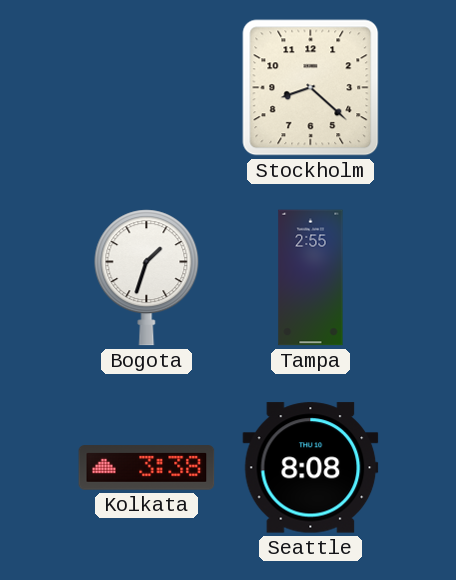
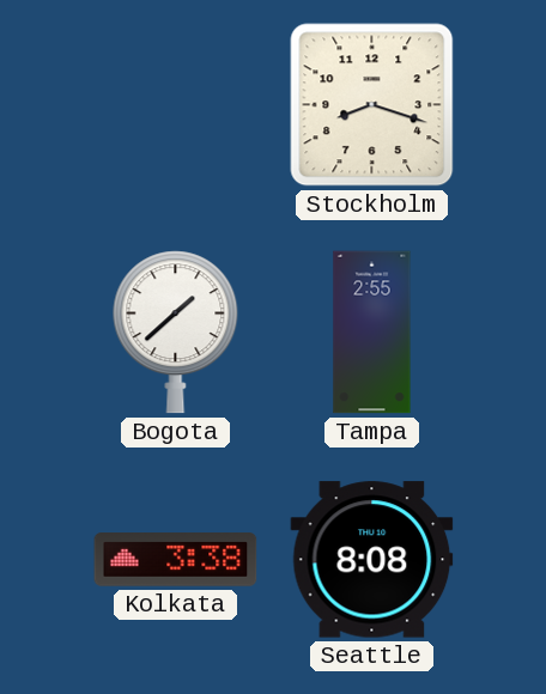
Stockholm: 8:22 -> 8:18 (372, 105)
Bogota: 1:33 -> 1:38 (176, 333)
